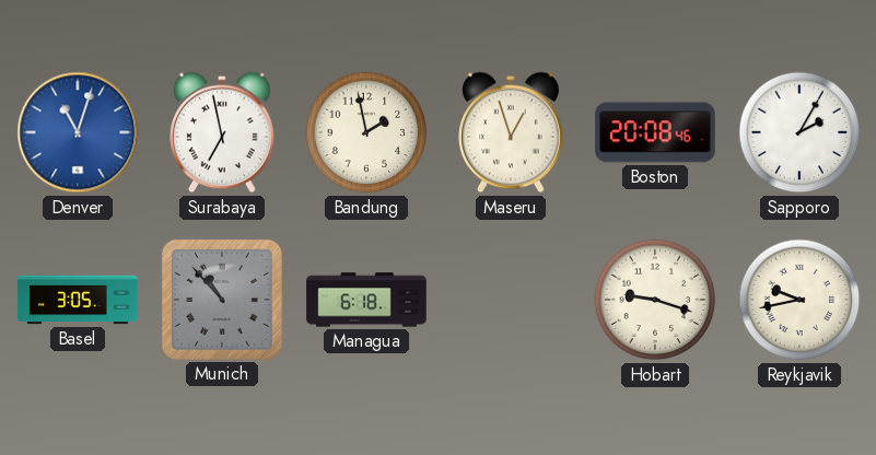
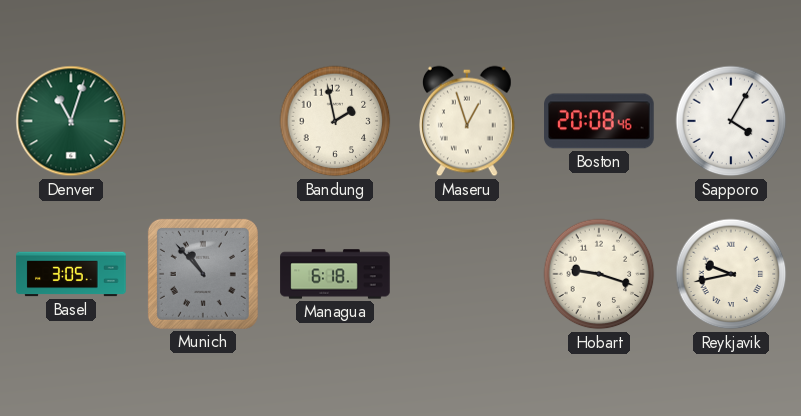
Denver dial: blue -> green (71, 121)
Surabaya: 6:58 -> none (223, 132)
Sapporo: 2:05 -> 4:05 (731, 121)
